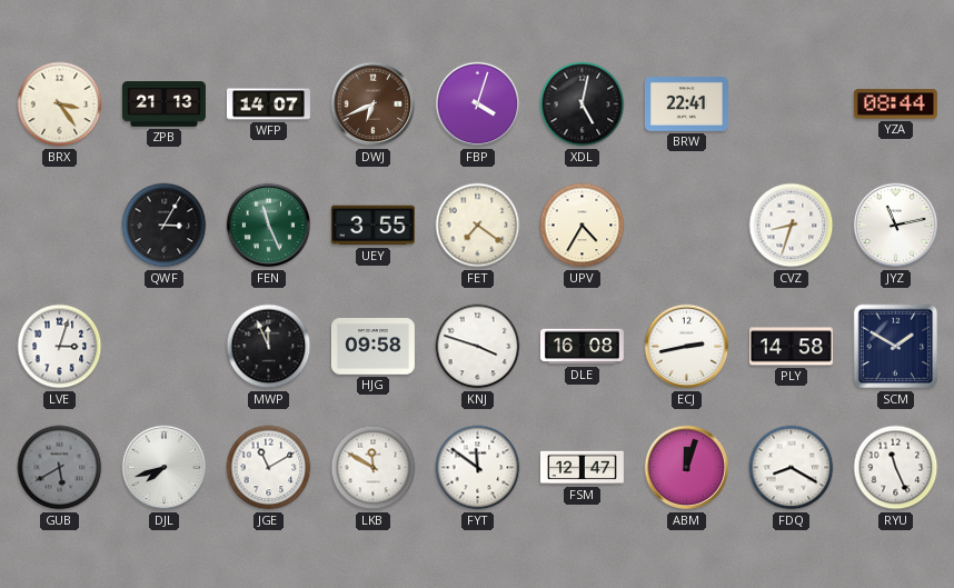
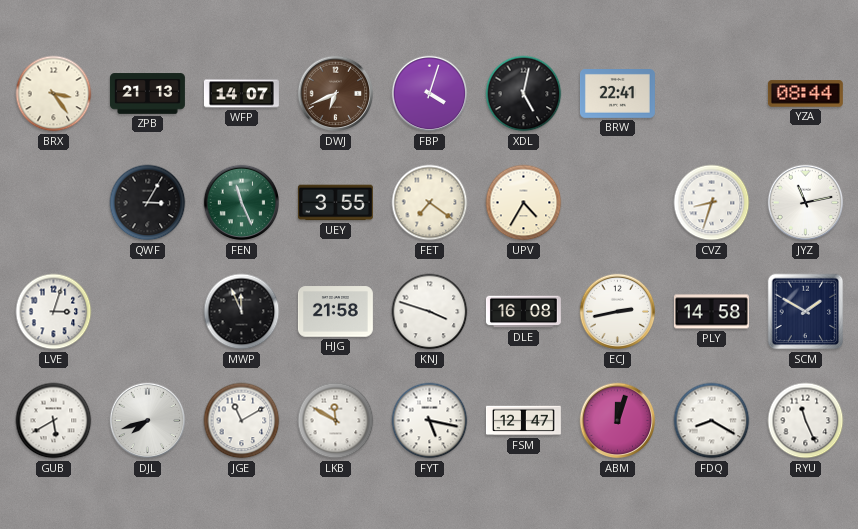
HJG: 09:58 -> 21:58 (335, 312)
GUB dial: grey -> white (54, 421)
FYT: 11:51 -> 5:17 (430, 421)
